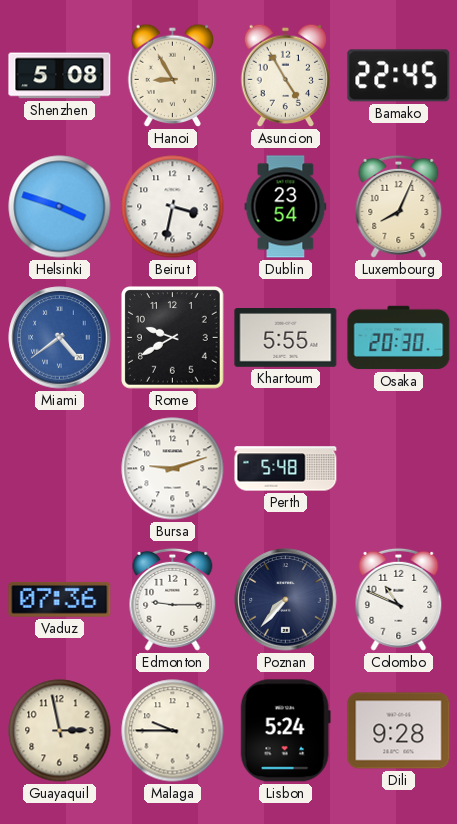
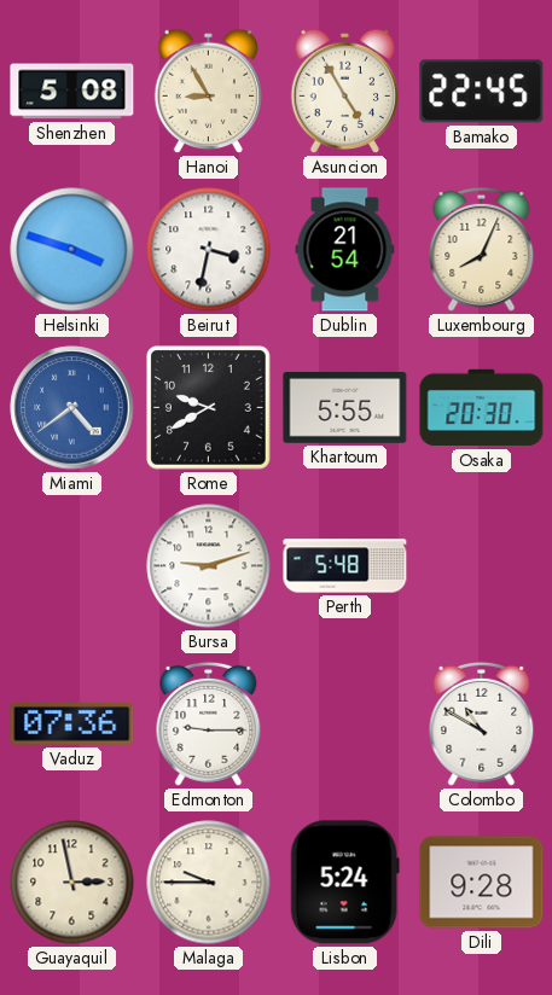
Dublin: 23:54 -> 21:54 (345, 250)
Poznan: 7:37 -> none (286, 600)
Colombo: 10:49 -> 10:50 (482, 723)
